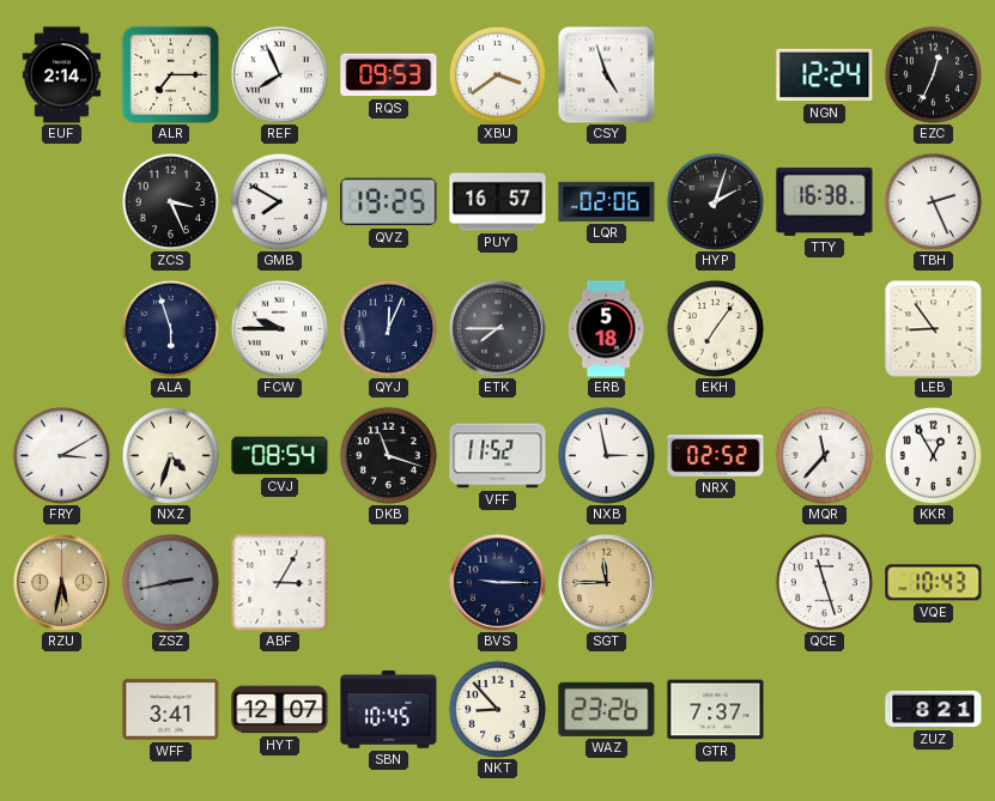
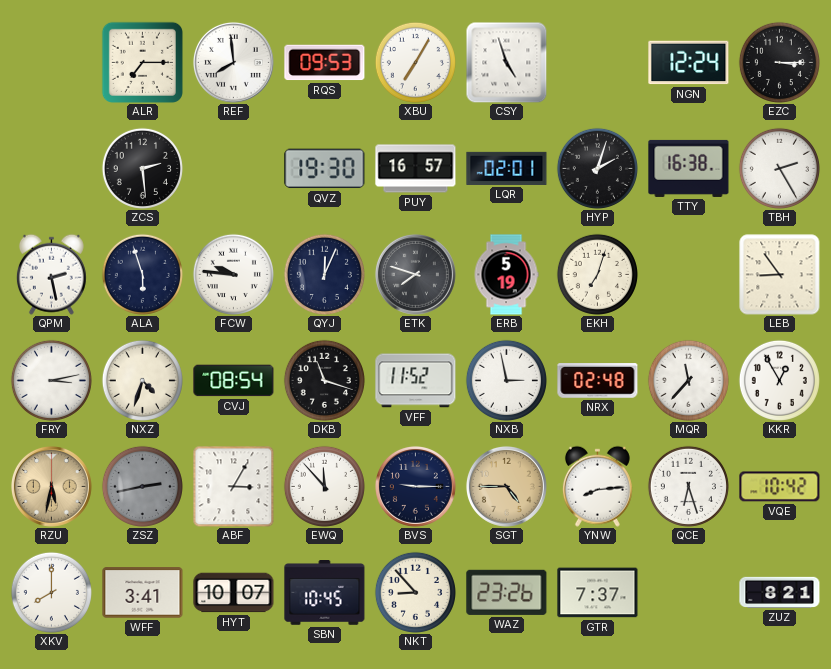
EUF: 2:14 -> none (61, 75)
REF: 7:56 -> 7:59 (233, 62)
XBU: 3:39 -> 7:05 (415, 62)
EZC: 12:34 -> 3:15 (779, 62)
ZCS: 3:26 -> 2:29 (142, 168)
GMB: 7:50 -> none (279, 201)
QVZ: 19:25 -> 19:30 (325, 169)
LQR: 02:06 -> 02:01 (507, 168)
TBH: 2:26 -> 2:25 (779, 168)
QPM: none -> 2:28 (51, 274)
FCW: 9:45 -> 9:46 (233, 274)
ETK: 7:45 -> 7:48 (415, 274)
ERB: 5:18 -> 5:19 (506, 275)
EKH: 7:06 -> 7:03 (597, 274)
FRY: 3:10 -> 3:13 (51, 380)
NRX: 02:52 -> 02:48 (598, 381)
EWQ: none -> 11:53 (324, 486)
SGT: 11:45 -> 4:45 (506, 486)
YNW: none -> 8:14 (597, 486)
QCE: 11:27 -> 6:27 (688, 486)
VQE: 10:43 -> 10:42 (780, 487)
XKV: none -> 8:00 (51, 592)
HYT: 12:07 -> 10:07 (234, 593)
